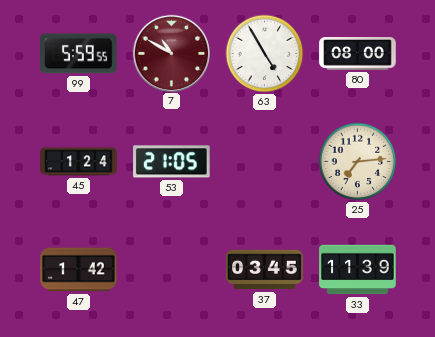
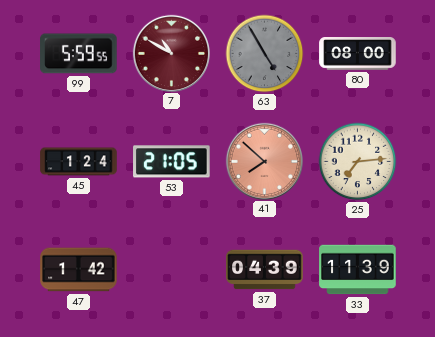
63 dial: white -> grey (265, 54)
41: none -> 7:52 (264, 161)
37: 03:45 -> 04:39 (265, 270)
